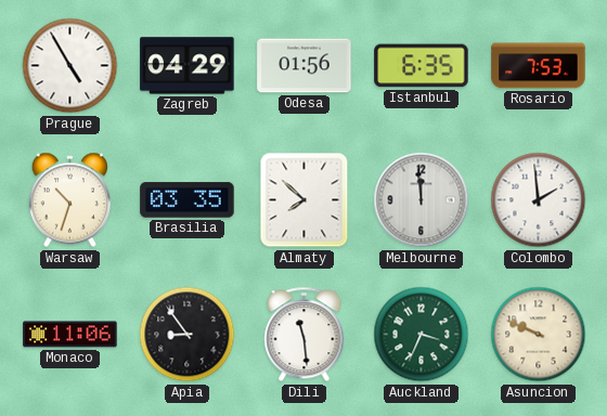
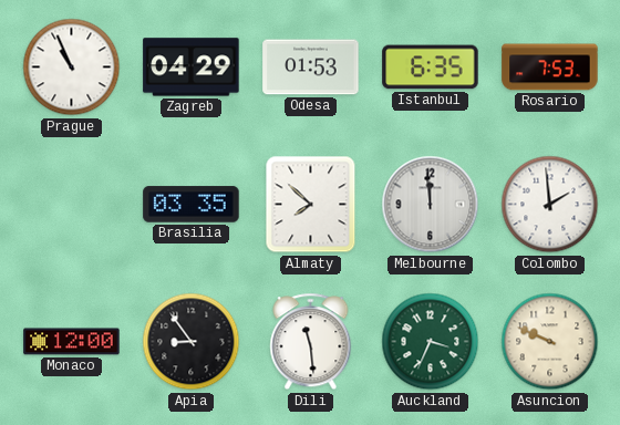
Prague: 4:55 -> 10:56 (72, 68)
Odesa: 01:56 -> 01:53 (311, 68)
Warsaw: 10:33 -> none (69, 200)
Monaco: 11:06 -> 12:00 (72, 342)
